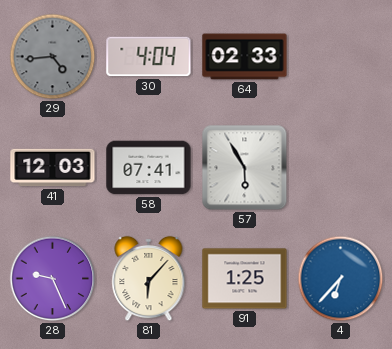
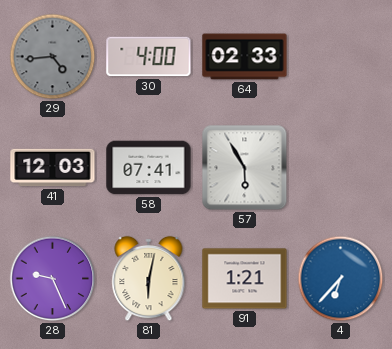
30: 4:04 -> 4:00 (149, 57)
81: 6:07 -> 6:02 (149, 279)
91: 1:25 -> 1:21 (245, 279)
